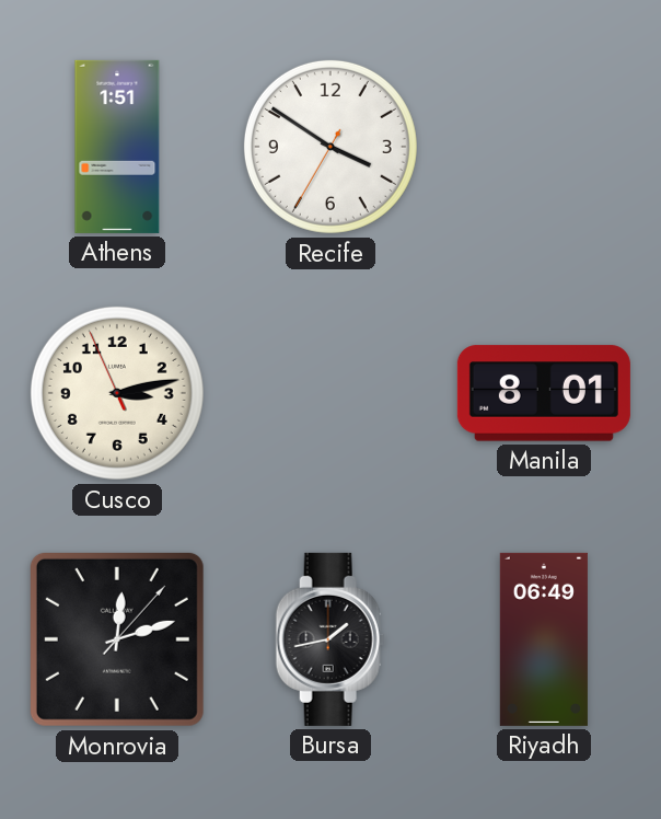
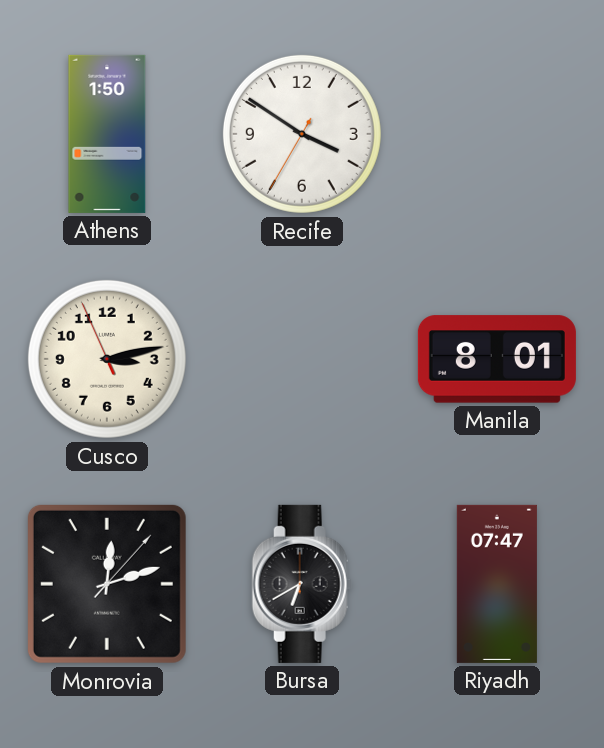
Athens: 1:51 -> 1:50 (107, 134)
Bursa: 1:43 -> 6:40 (302, 584)
Riyadh: 06:49 -> 07:47 (497, 584)
